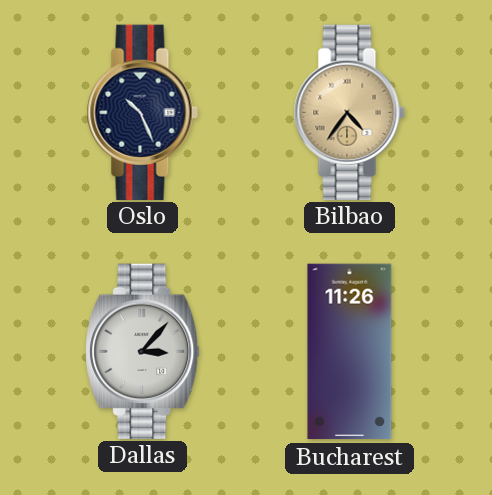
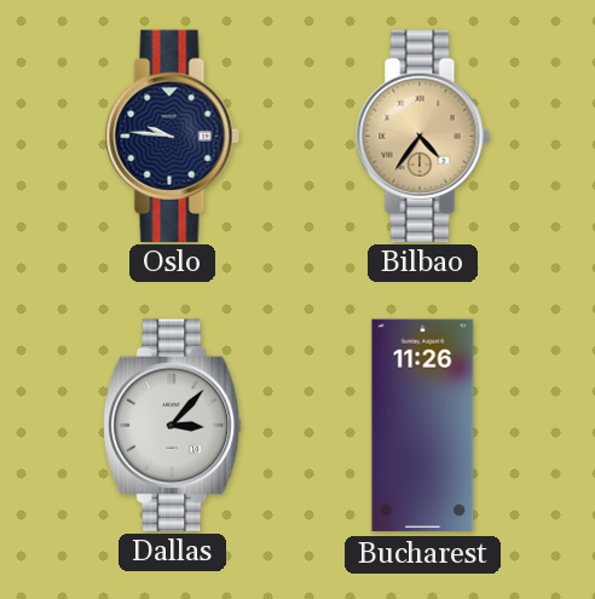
Oslo: 10:26 -> 9:46 (172, 136)
